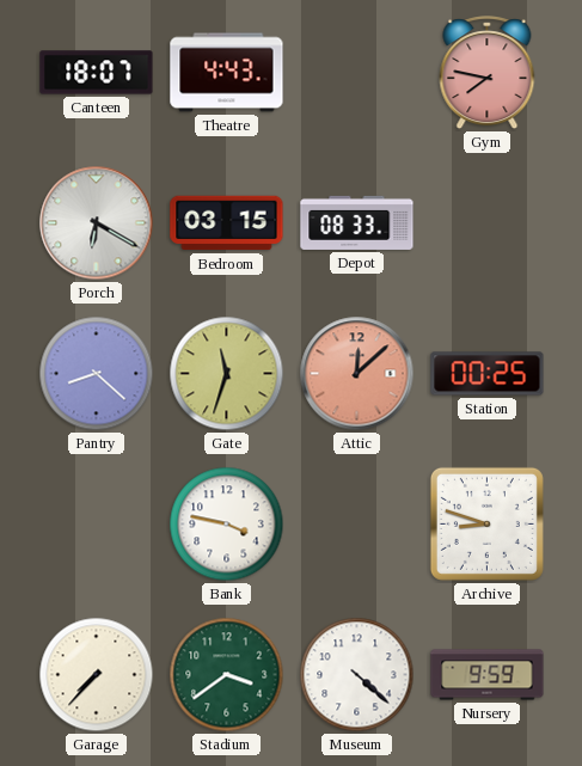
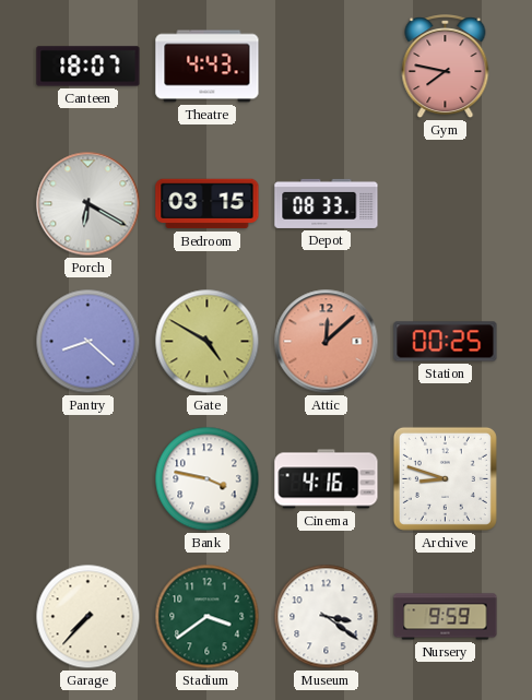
Gate: 11:33 -> 4:50 (208, 342)
Cinema: none -> 4:16 (327, 479)
Museum: 4:22 -> 3:21 (327, 617)
